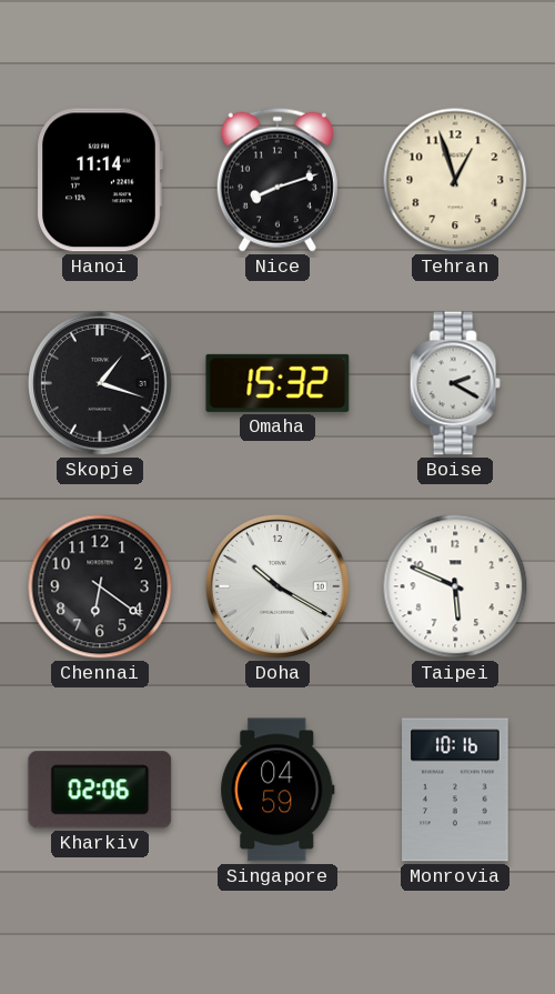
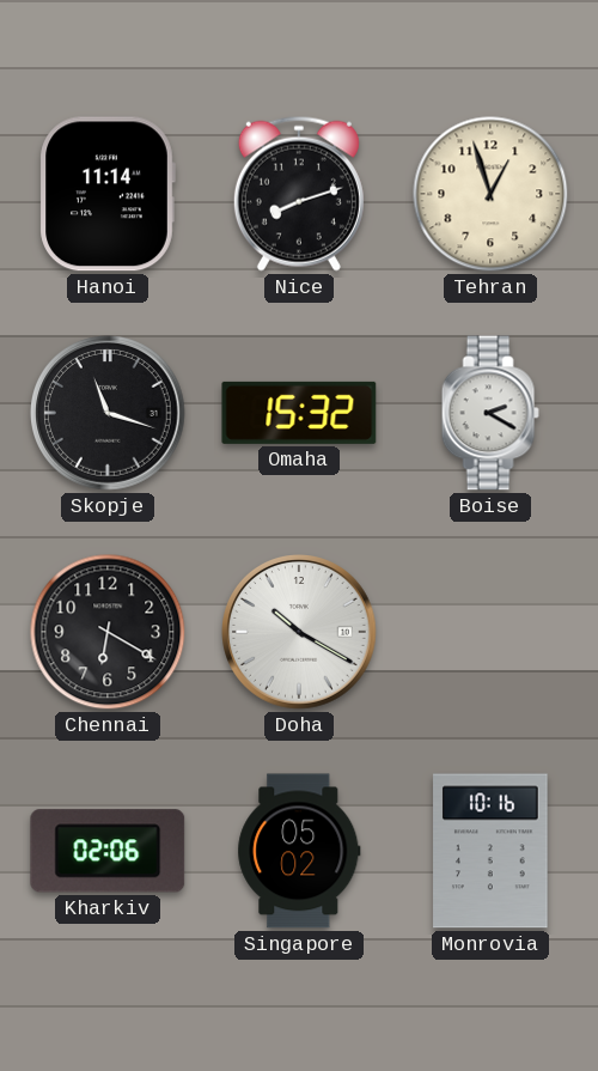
Skopje: 1:18 -> 11:18 (109, 414)
Chennai: 6:21 -> 6:20 (108, 632)
Taipei: 5:49 -> none (455, 586)
Singapore: 04:59 -> 05:02 (299, 851)
